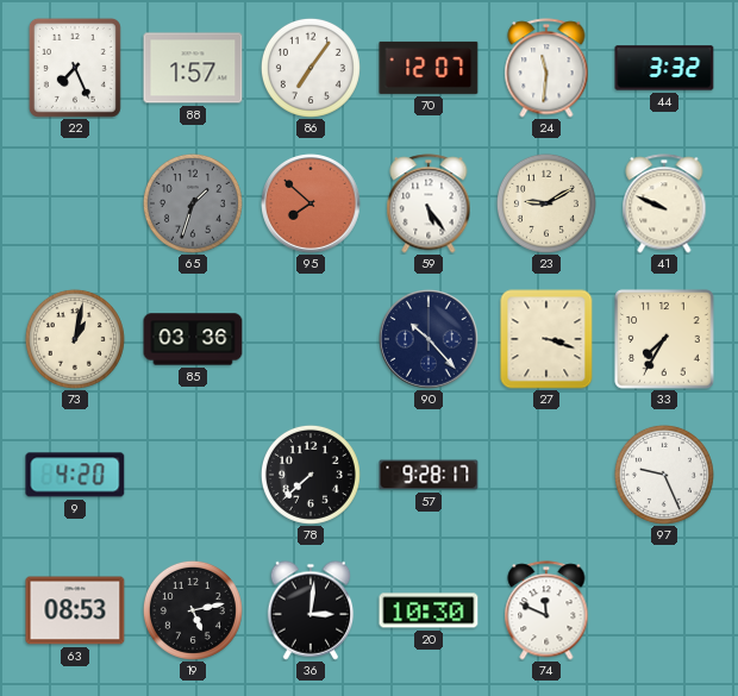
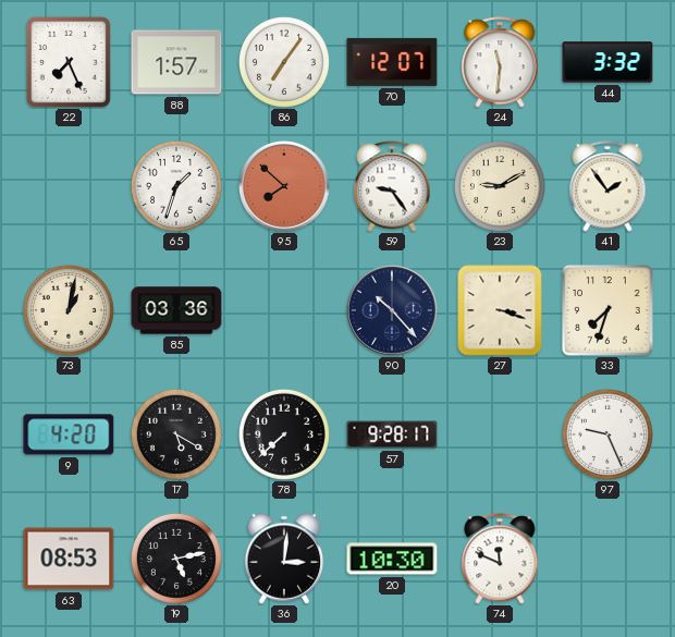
65 dial: grey -> white (176, 186)
59: 5:24 -> 9:24 (392, 186)
41: 9:49 -> 1:54 (607, 186)
33: 7:35 -> 7:33 (607, 310)
17: none -> 5:20 (176, 434)
